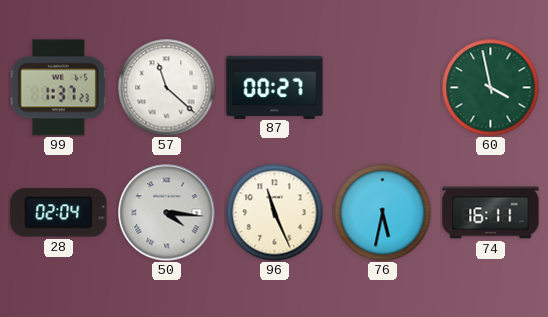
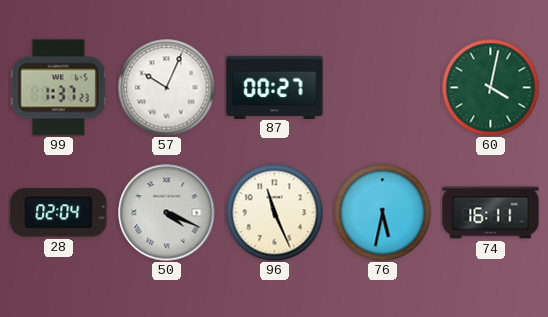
57: 11:22 -> 10:04 (166, 87)
60: 3:58 -> 4:02 (490, 87)
50: 4:16 -> 4:19 (167, 213)
